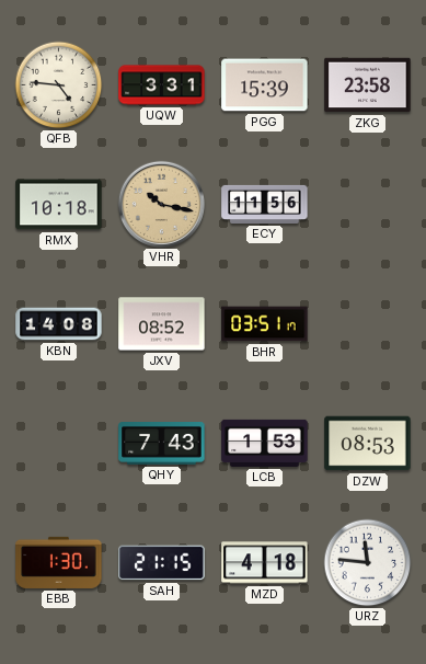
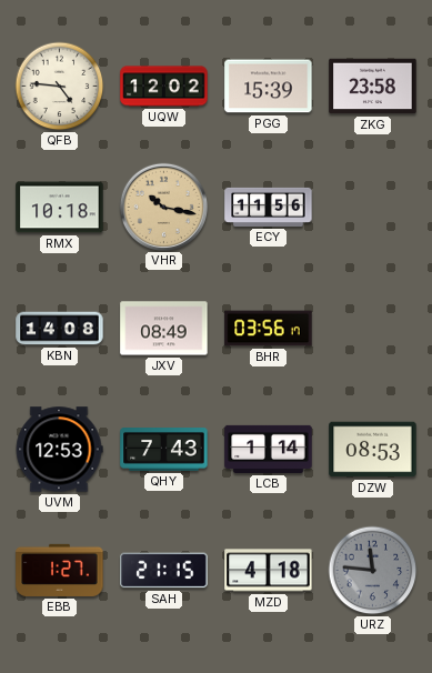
UQW: 3:31 -> 12:02 (164, 87)
JXV: 08:52 -> 08:49 (164, 329)
BHR: 03:51 -> 03:56 (269, 329)
UVM: none -> 12:53 (59, 450)
LCB: 1:53 -> 1:14 (269, 449)
EBB: 1:30 -> 1:27 (60, 570)
URZ dial: white -> grey (373, 571)
